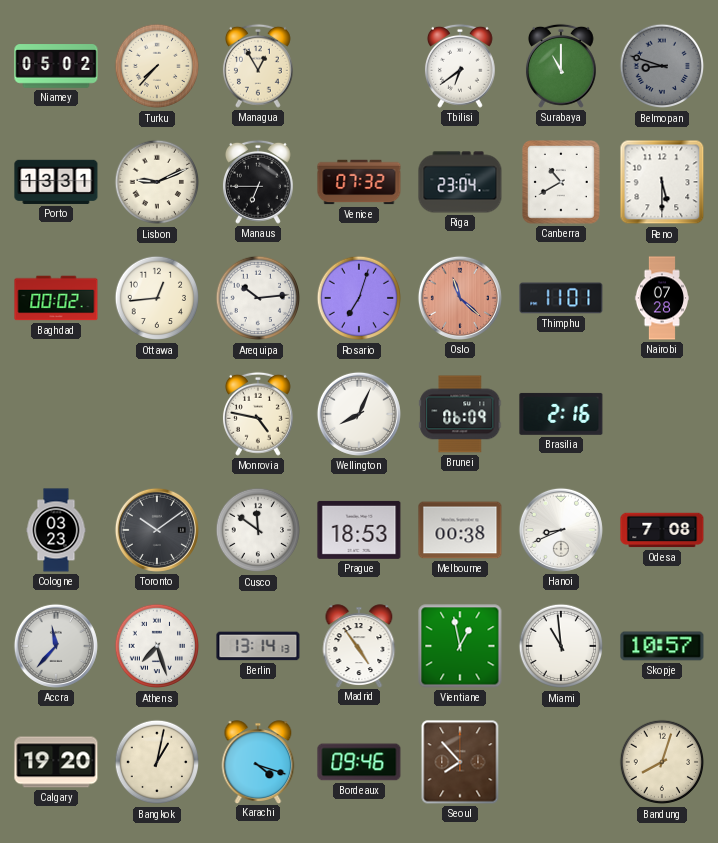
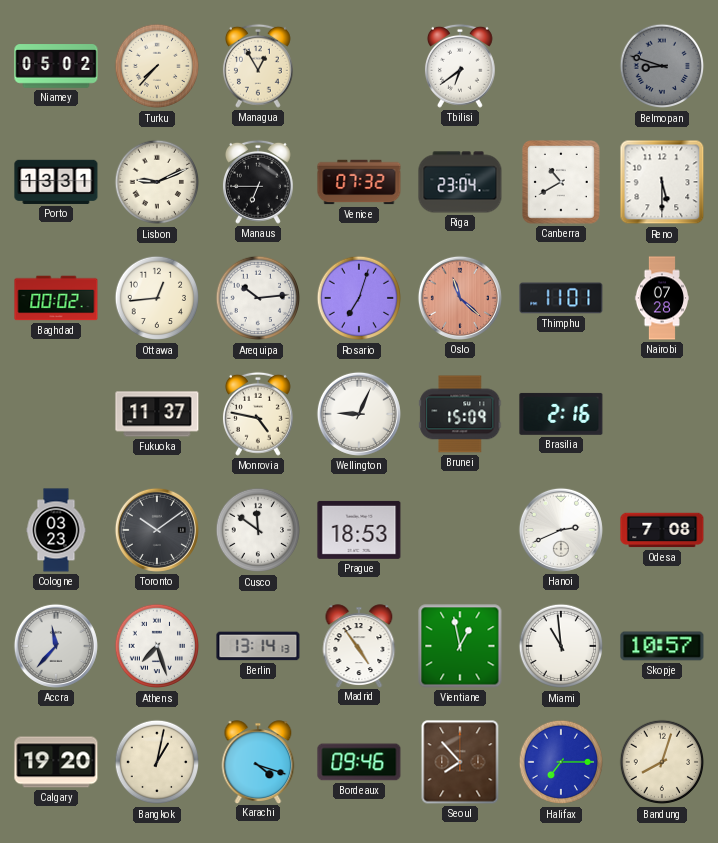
Surabaya: 11:00 -> none (561, 66)
Fukuoka: none -> 11:37 (157, 414)
Wellington: 8:04 -> 9:04 (359, 414)
Brunei: 06:09 -> 15:09 (460, 414)
Melbourne: 00:38 -> none (460, 530)
Hanoi: 8:41 -> 2:41 (561, 530)
Halifax: none -> 7:15 (561, 762)
